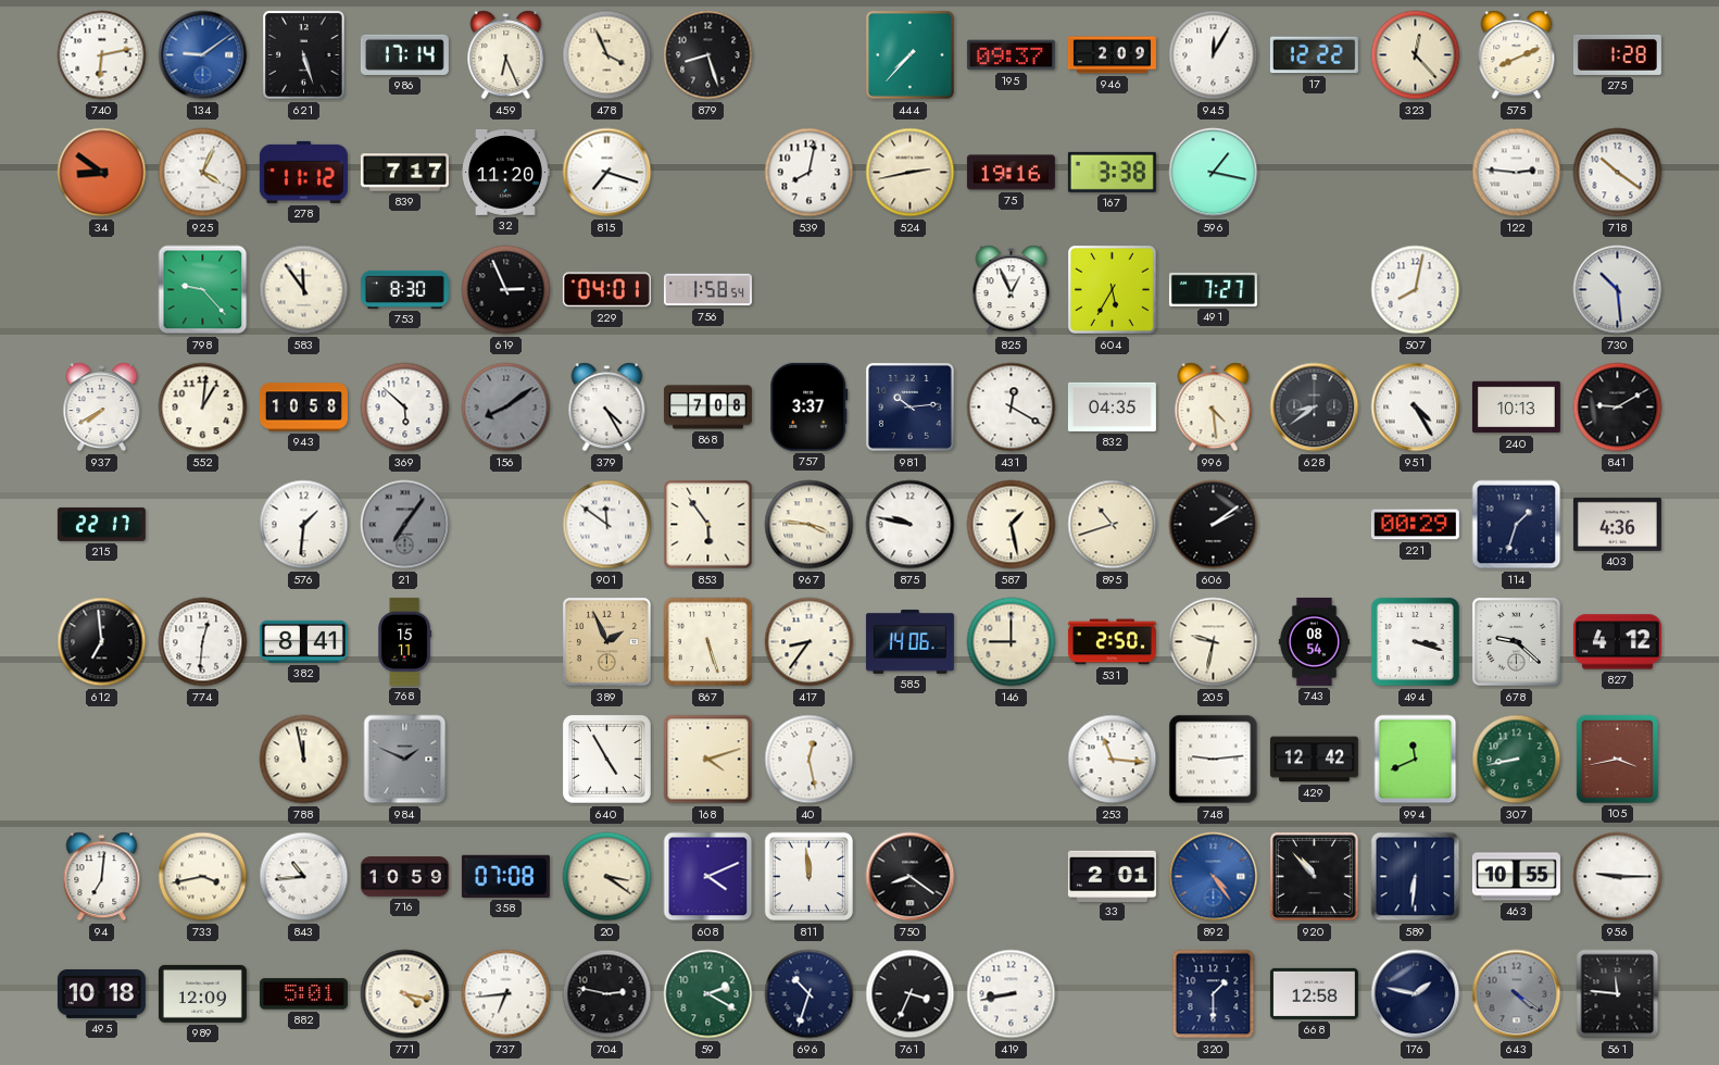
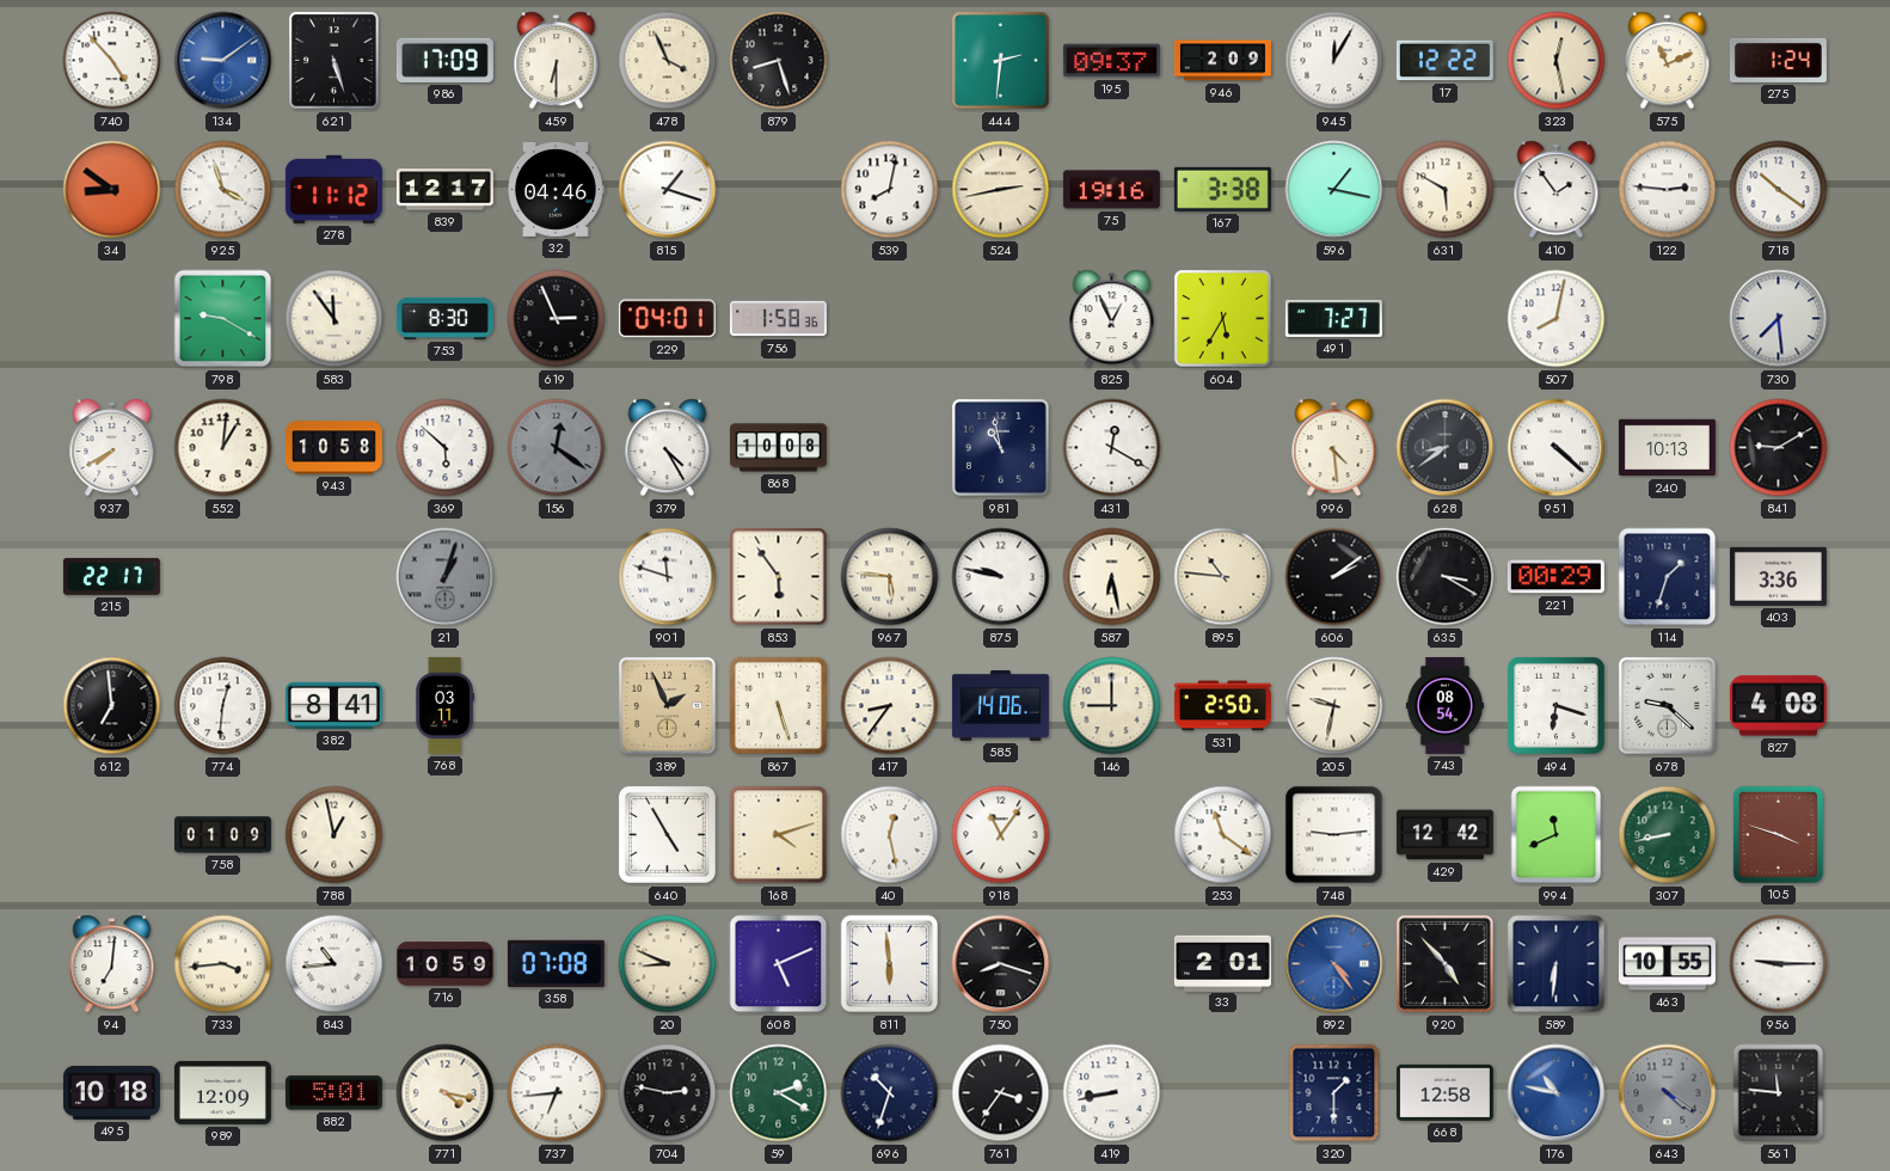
740: 6:13 -> 4:53 (112, 61)
986: 17:14 -> 17:09 (444, 60)
459: 6:26 -> 6:30 (557, 61)
444: 7:37 -> 2:31 (1000, 60)
323: 12:23 -> 12:28 (1557, 61)
575: 8:11 -> 11:11 (1668, 61)
275: 1:28 -> 1:24 (1778, 60)
925: 4:04 -> 3:57 (223, 190)
839: 7:17 -> 12:17 (444, 190)
32: 11:20 -> 04:46 (557, 189)
815: 7:18 -> 1:18 (668, 190)
631: none -> 5:50 (1446, 190)
410: none -> 1:54 (1557, 190)
798: 9:23 -> 9:20 (223, 319)
756: 1:58:54 -> 1:58:36 (778, 319)
730: 10:29 -> 7:29 (1779, 319)
156: 8:09 -> 12:21 (557, 448)
868: 7:08 -> 10:08 (778, 448)
757: 3:37 -> none (810, 406)
981: 10:14 -> 10:58 (1000, 447)
832: 04:35 -> none (1112, 406)
951: 4:25 -> 4:22 (1557, 448)
576: 1:31 -> none (304, 525)
21: 7:06 -> 1:03 (446, 577)
901: 11:51 -> 11:48 (668, 577)
967: 3:46 -> 5:46 (890, 577)
587: 1:28 -> 6:28 (1112, 577)
895: 10:42 -> 10:46 (1223, 577)
635: none -> 3:20 (1446, 577)
403: 4:36 -> 3:36 (1778, 576)
768: 15:11 -> 03:11 (444, 705)
494: 3:18 -> 6:18 (1555, 705)
827: 4:12 -> 4:08 (1778, 706)
758: none -> 01:09 (222, 835)
788: 11:58 -> 12:58 (335, 835)
984: 1:49 -> none (405, 760)
918: none -> 11:06 (1001, 835)
253: 11:16 -> 11:21 (1223, 835)
105: 3:43 -> 3:48 (1778, 834)
733: 3:43 -> 3:44 (223, 964)
20: 3:21 -> 8:49 (668, 964)
608: 4:11 -> 5:11 (779, 964)
811: 11:59 -> 5:59 (890, 964)
750: 8:21 -> 8:18 (1001, 964)
920: 10:53 -> 4:53 (1444, 963)
761: 3:34 -> 3:36 (1001, 1093)
176: 1:47 -> 10:47 (1557, 1093)
176 dial: navy -> blue (1557, 1093)
